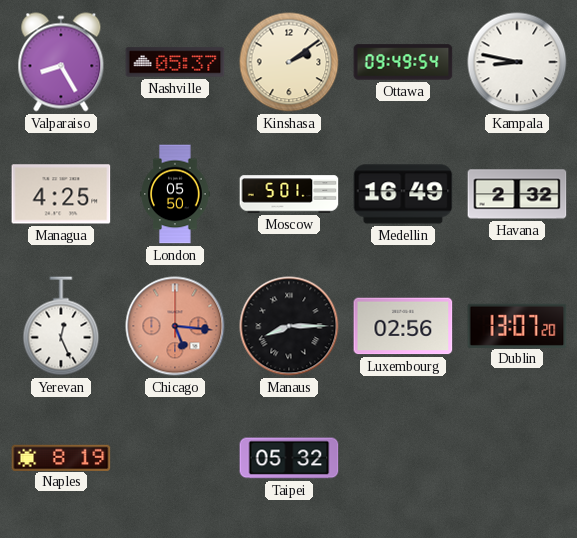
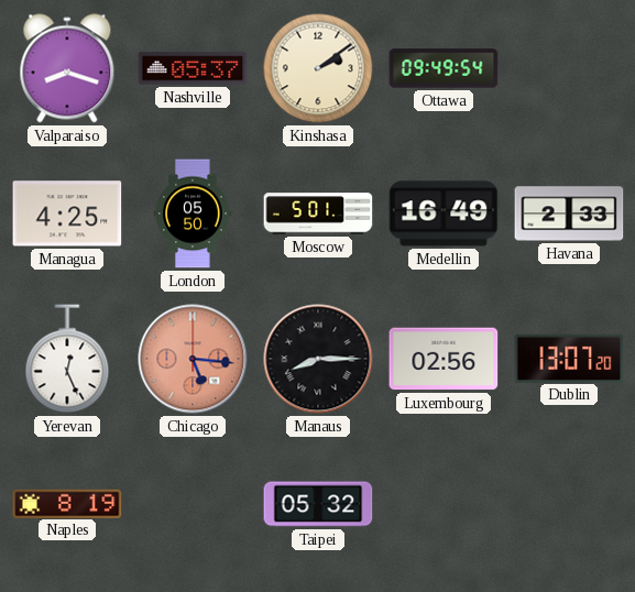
Valparaiso: 8:25 -> 8:18 (67, 68)
Kampala: 8:47 -> none (517, 62)
Havana: 2:32 -> 2:33 (569, 213)
